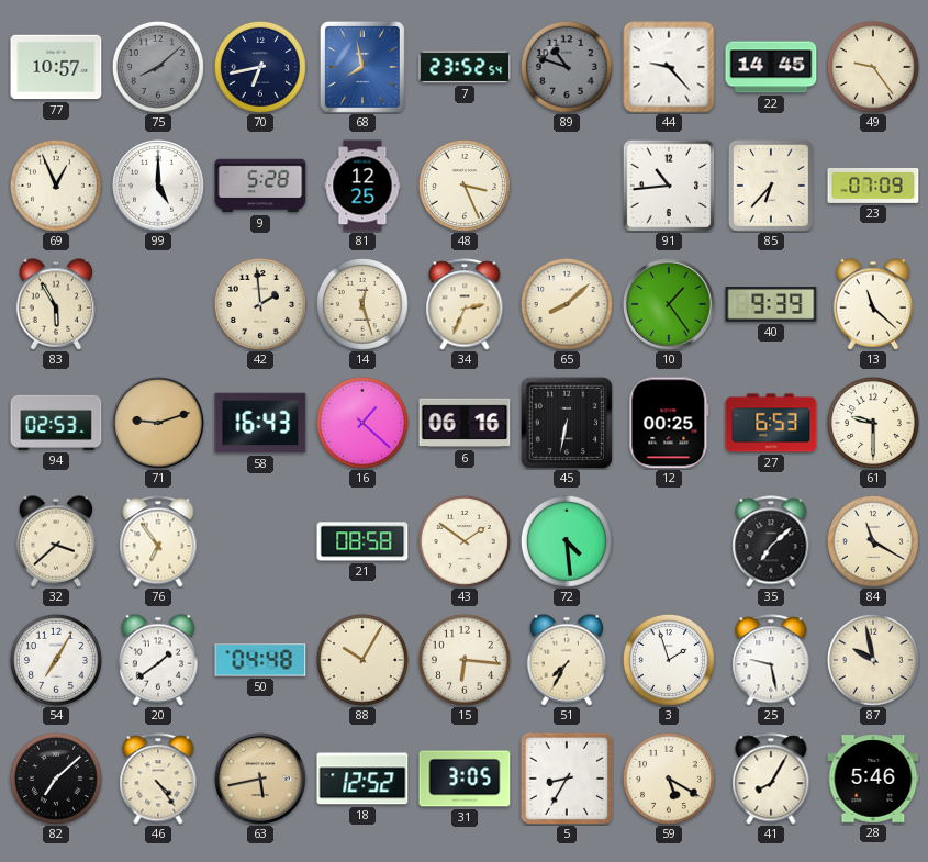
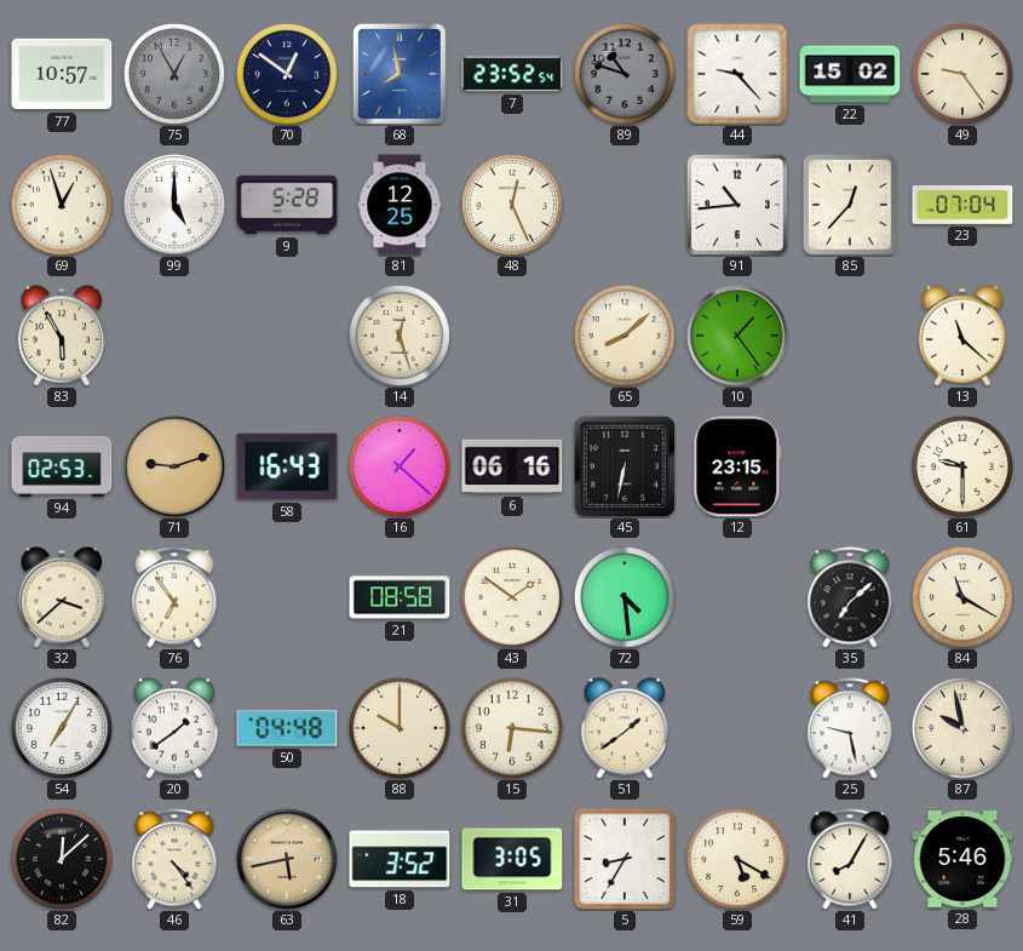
75: 8:08 -> 12:55 (174, 74)
70: 6:43 -> 12:51 (287, 74)
22: 14:45 -> 15:02 (850, 74)
69: 12:56 -> 12:57 (62, 205)
48: 3:26 -> 12:26 (512, 205)
85: 6:37 -> 12:37 (850, 205)
23: 07:09 -> 07:04 (962, 206)
42: 1:59 -> none (260, 304)
34: 2:34 -> none (465, 304)
40: 9:39 -> none (771, 305)
12: 00:25 -> 23:15 (737, 466)
27: 6:53 -> none (771, 423)
88: 10:05 -> 10:00 (400, 728)
51: 7:35 -> 1:39 (625, 728)
3: 1:57 -> none (669, 660)
82: 7:08 -> 12:08 (62, 859)
18: 12:52 -> 3:52 (400, 859)
